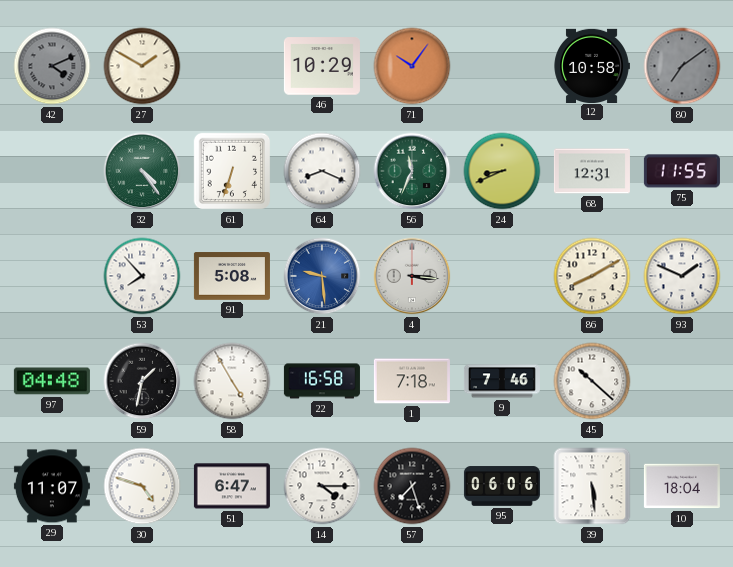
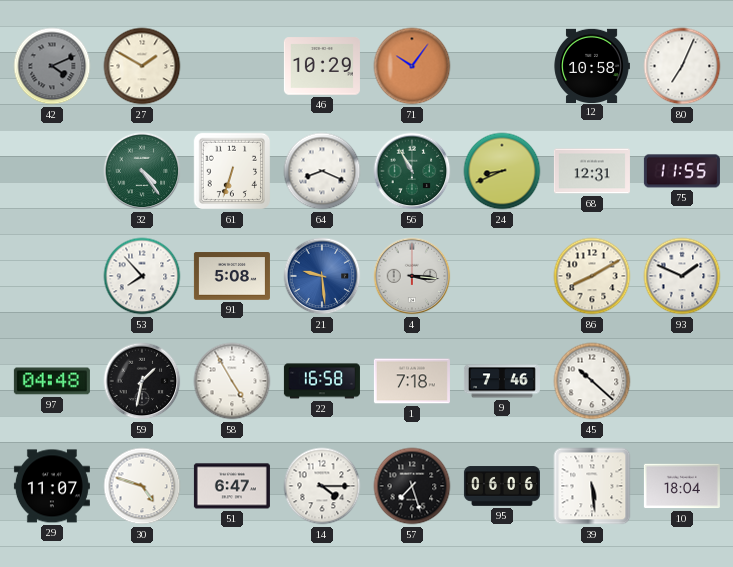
80: 7:09 -> 7:04 (682, 66)
80 dial: grey -> white (682, 66)
56: 11:34 -> 10:55 (412, 171)
